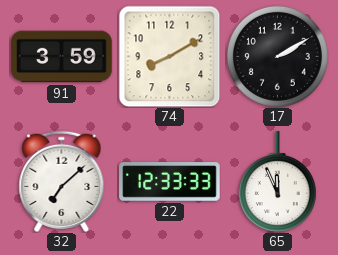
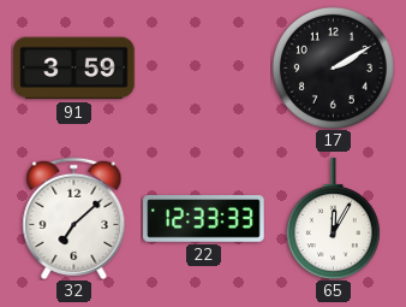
74: 8:10 -> none (169, 56)
65: 11:56 -> 12:05 (333, 218)
